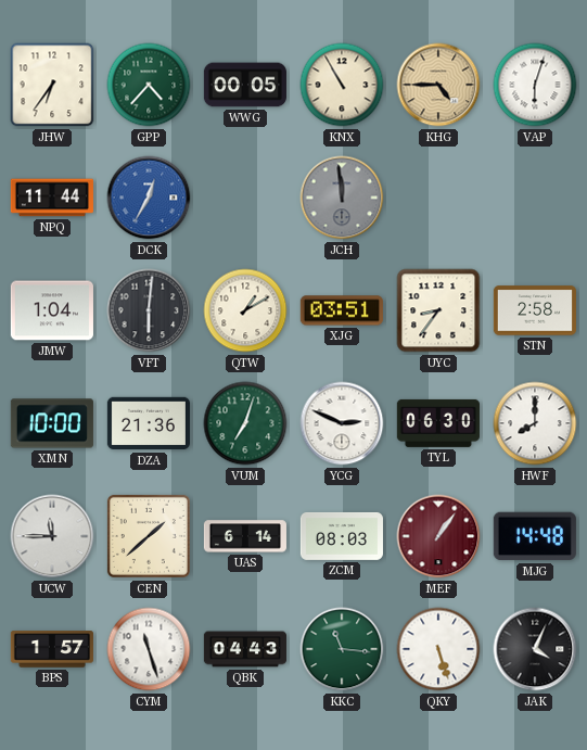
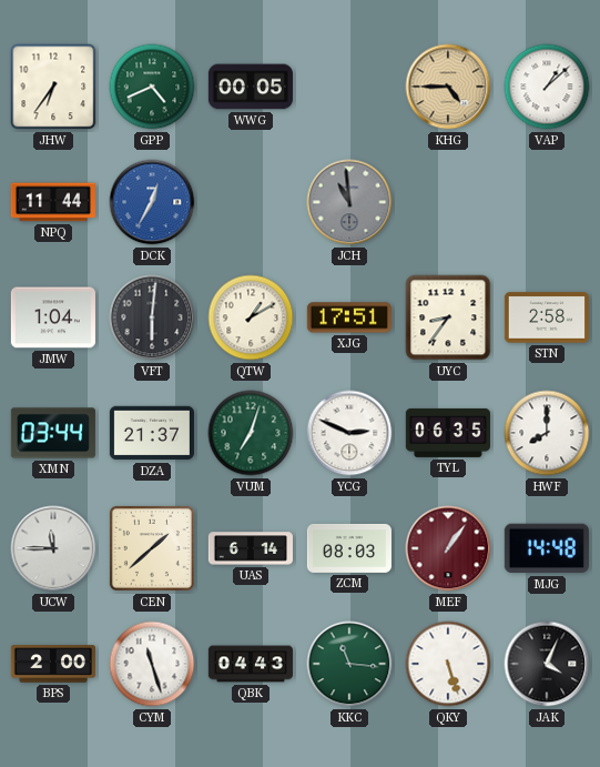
GPP: 4:37 -> 4:41 (152, 87)
KNX: 10:55 -> none (342, 85)
VAP: 6:03 -> 1:08 (547, 87)
JCH: 11:59 -> 10:59 (349, 202)
XJG: 03:51 -> 17:51 (349, 317)
XMN: 10:00 -> 03:44 (53, 433)
DZA: 21:36 -> 21:37 (152, 433)
TYL: 06:30 -> 06:35 (448, 433)
BPS: 1:57 -> 2:00 (53, 664)
